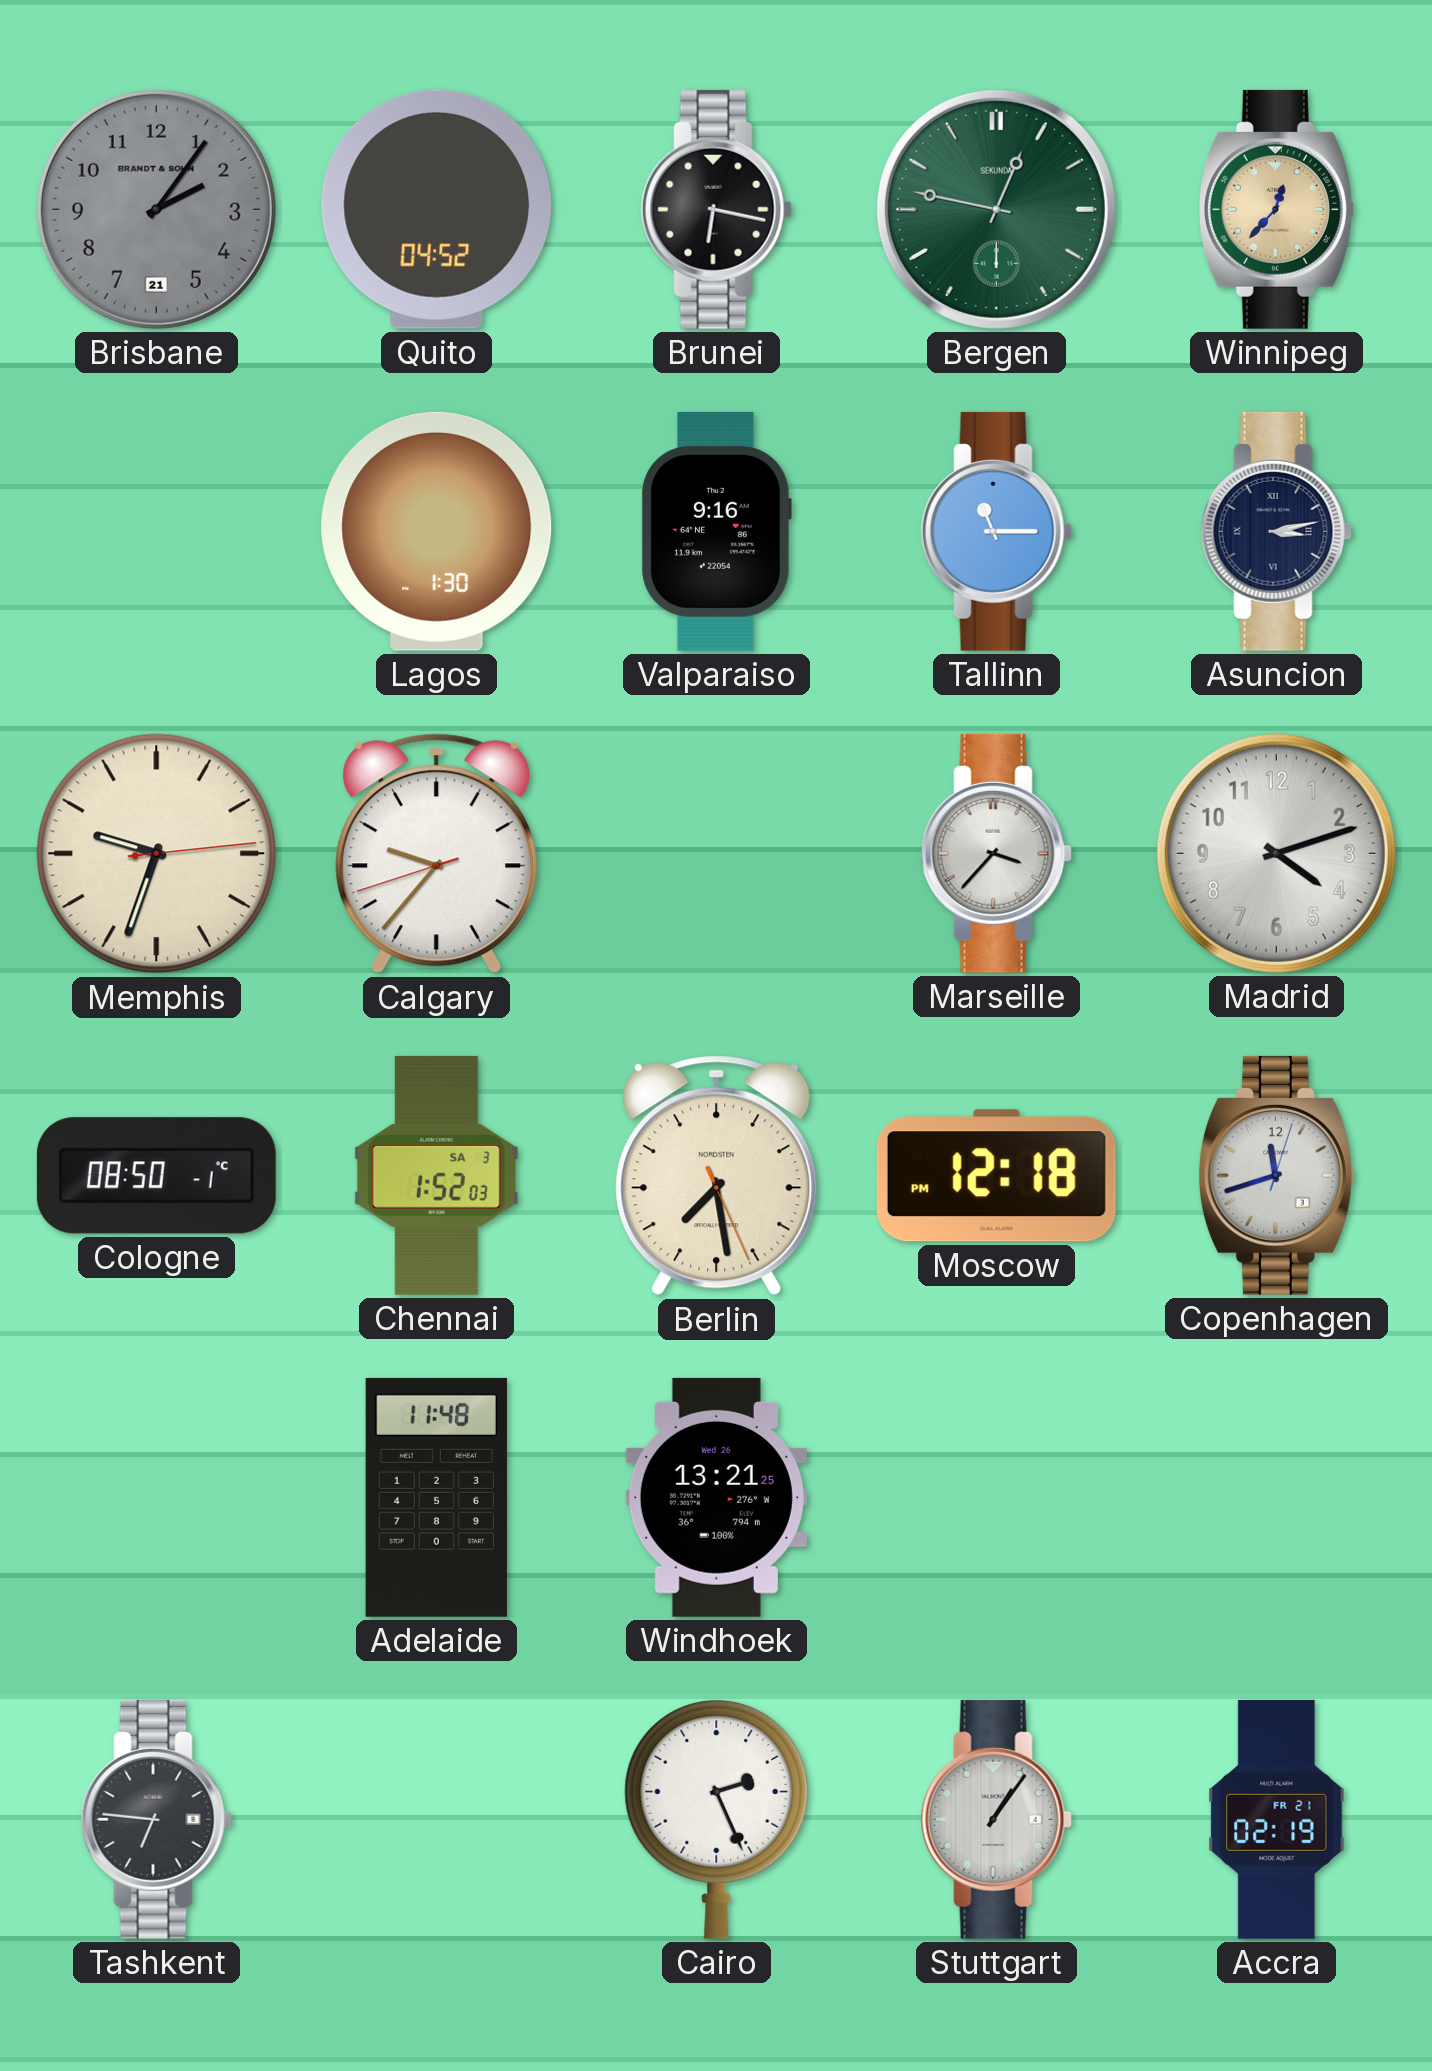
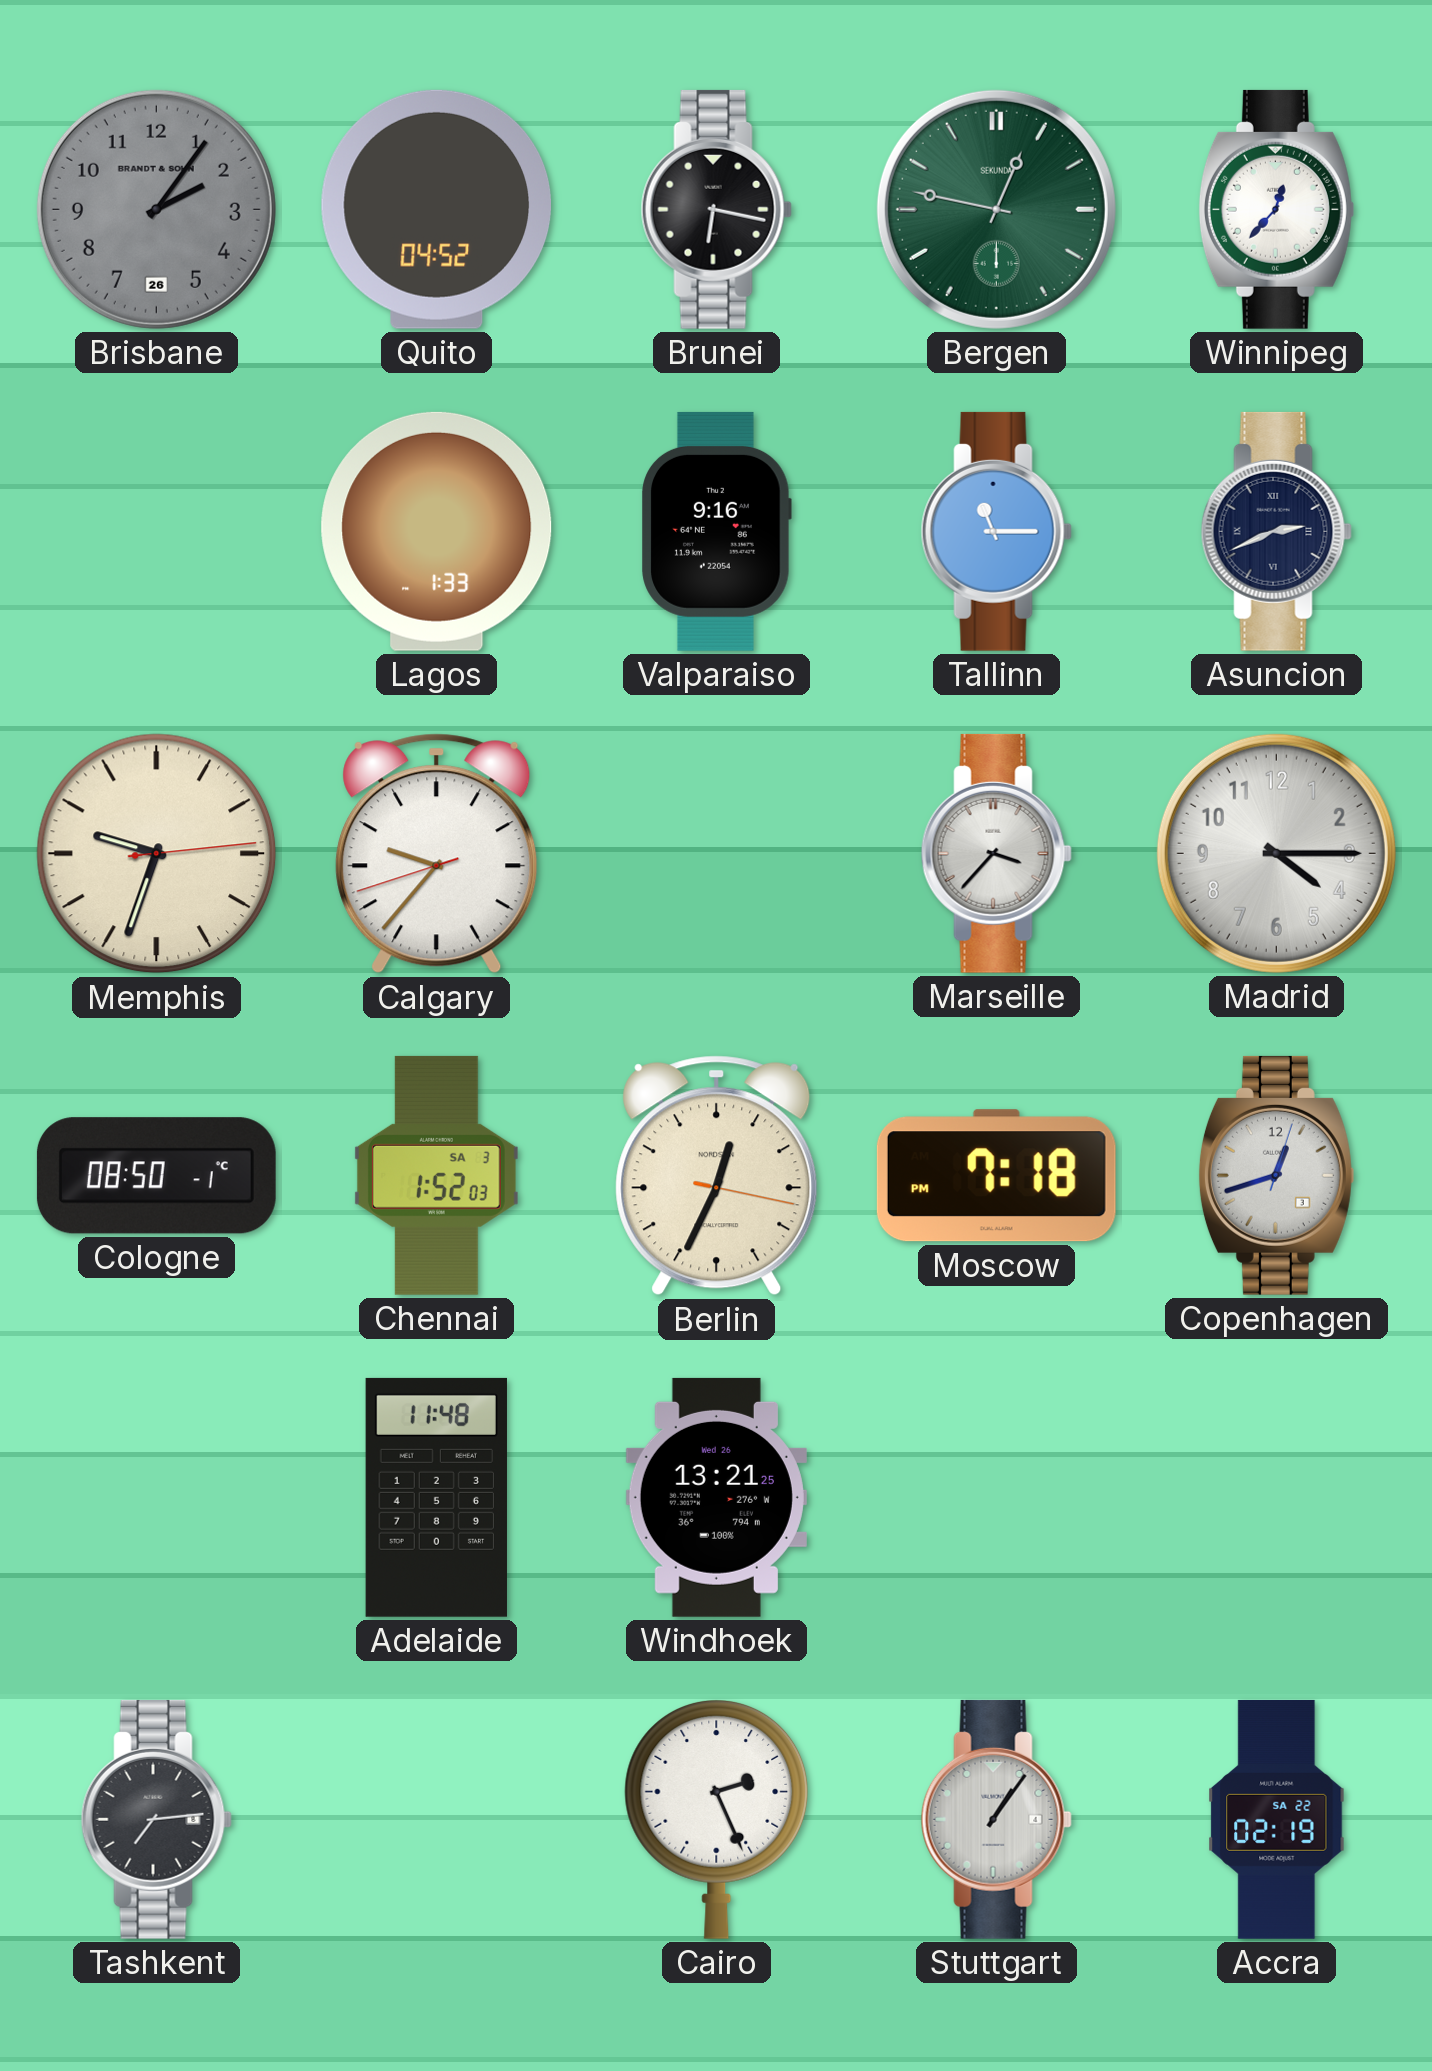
Brisbane date: 21 -> 26 (156, 209)
Winnipeg dial: champagne -> white (1276, 209)
Lagos: 1:30 -> 1:33 (437, 531)
Asuncion: 3:13 -> 2:41 (1276, 531)
Madrid: 4:12 -> 4:15 (1276, 853)
Berlin: 7:28 -> 12:34 (717, 1176)
Moscow: 12:18 -> 7:18 (996, 1176)
Copenhagen: 11:42 -> 12:42 (1276, 1175)
Tashkent: 6:46 -> 7:14 (156, 1819)
Accra date: FR 21 -> SA 22 (1277, 1819)
